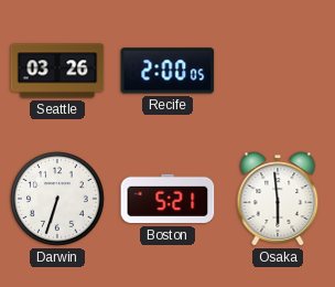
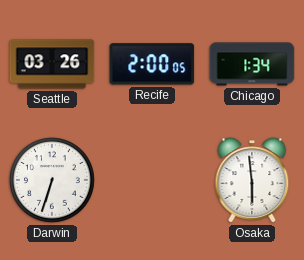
Chicago: none -> 1:34 (252, 64)
Boston: 5:21 -> none (167, 199)
